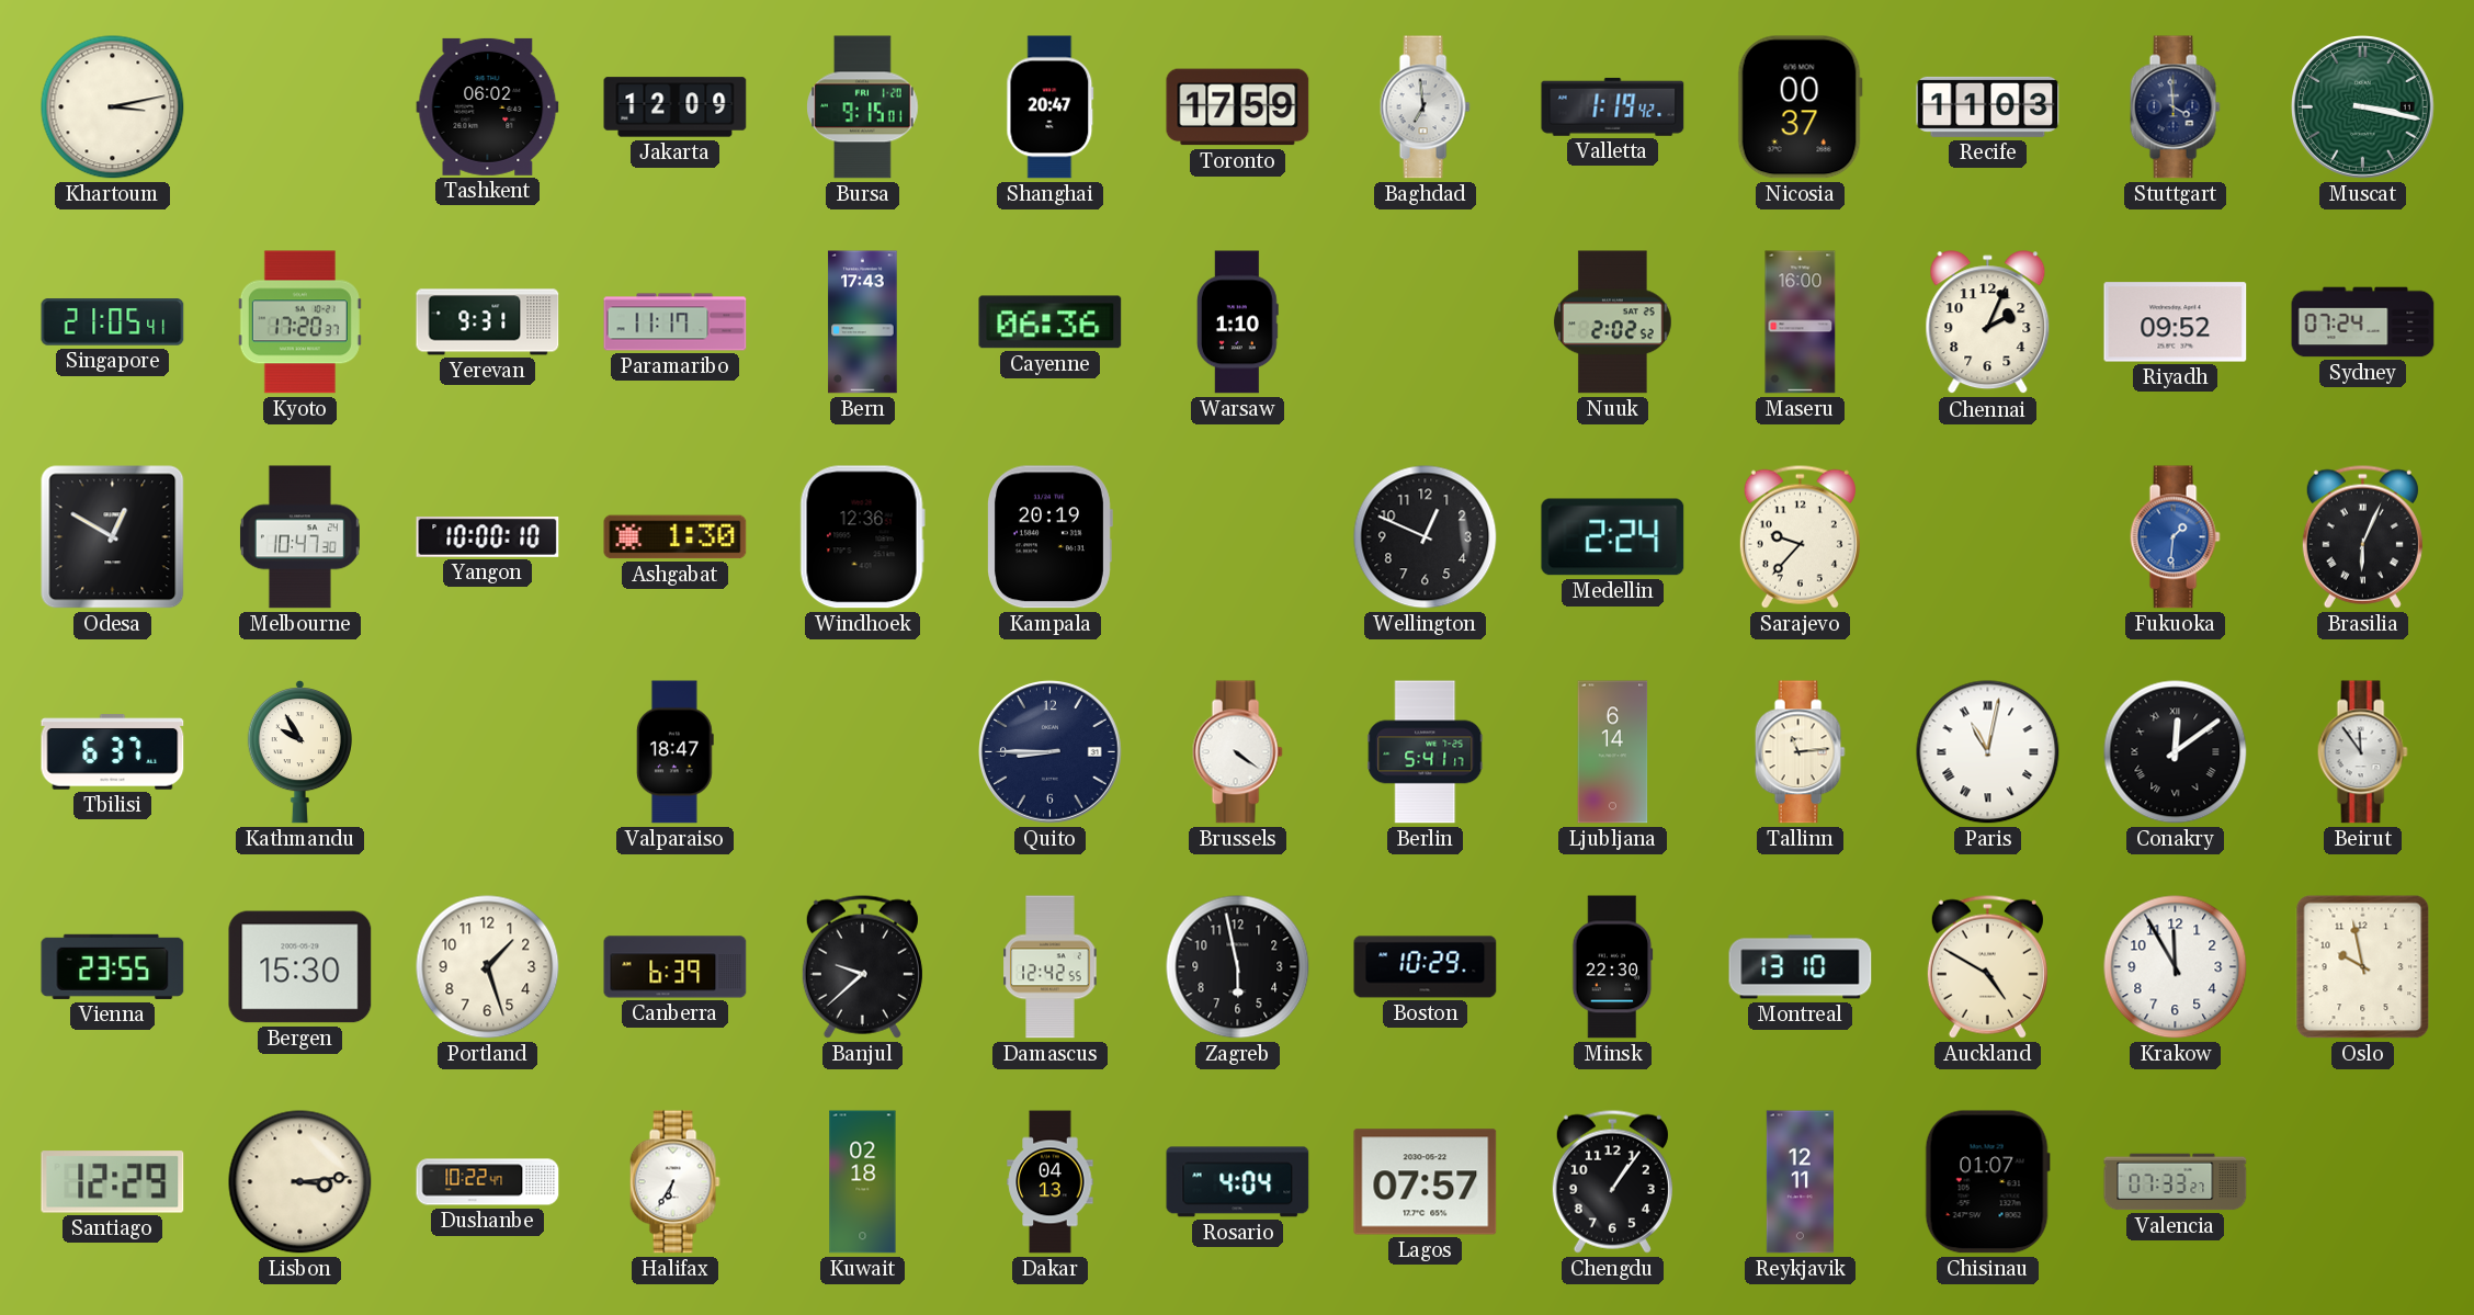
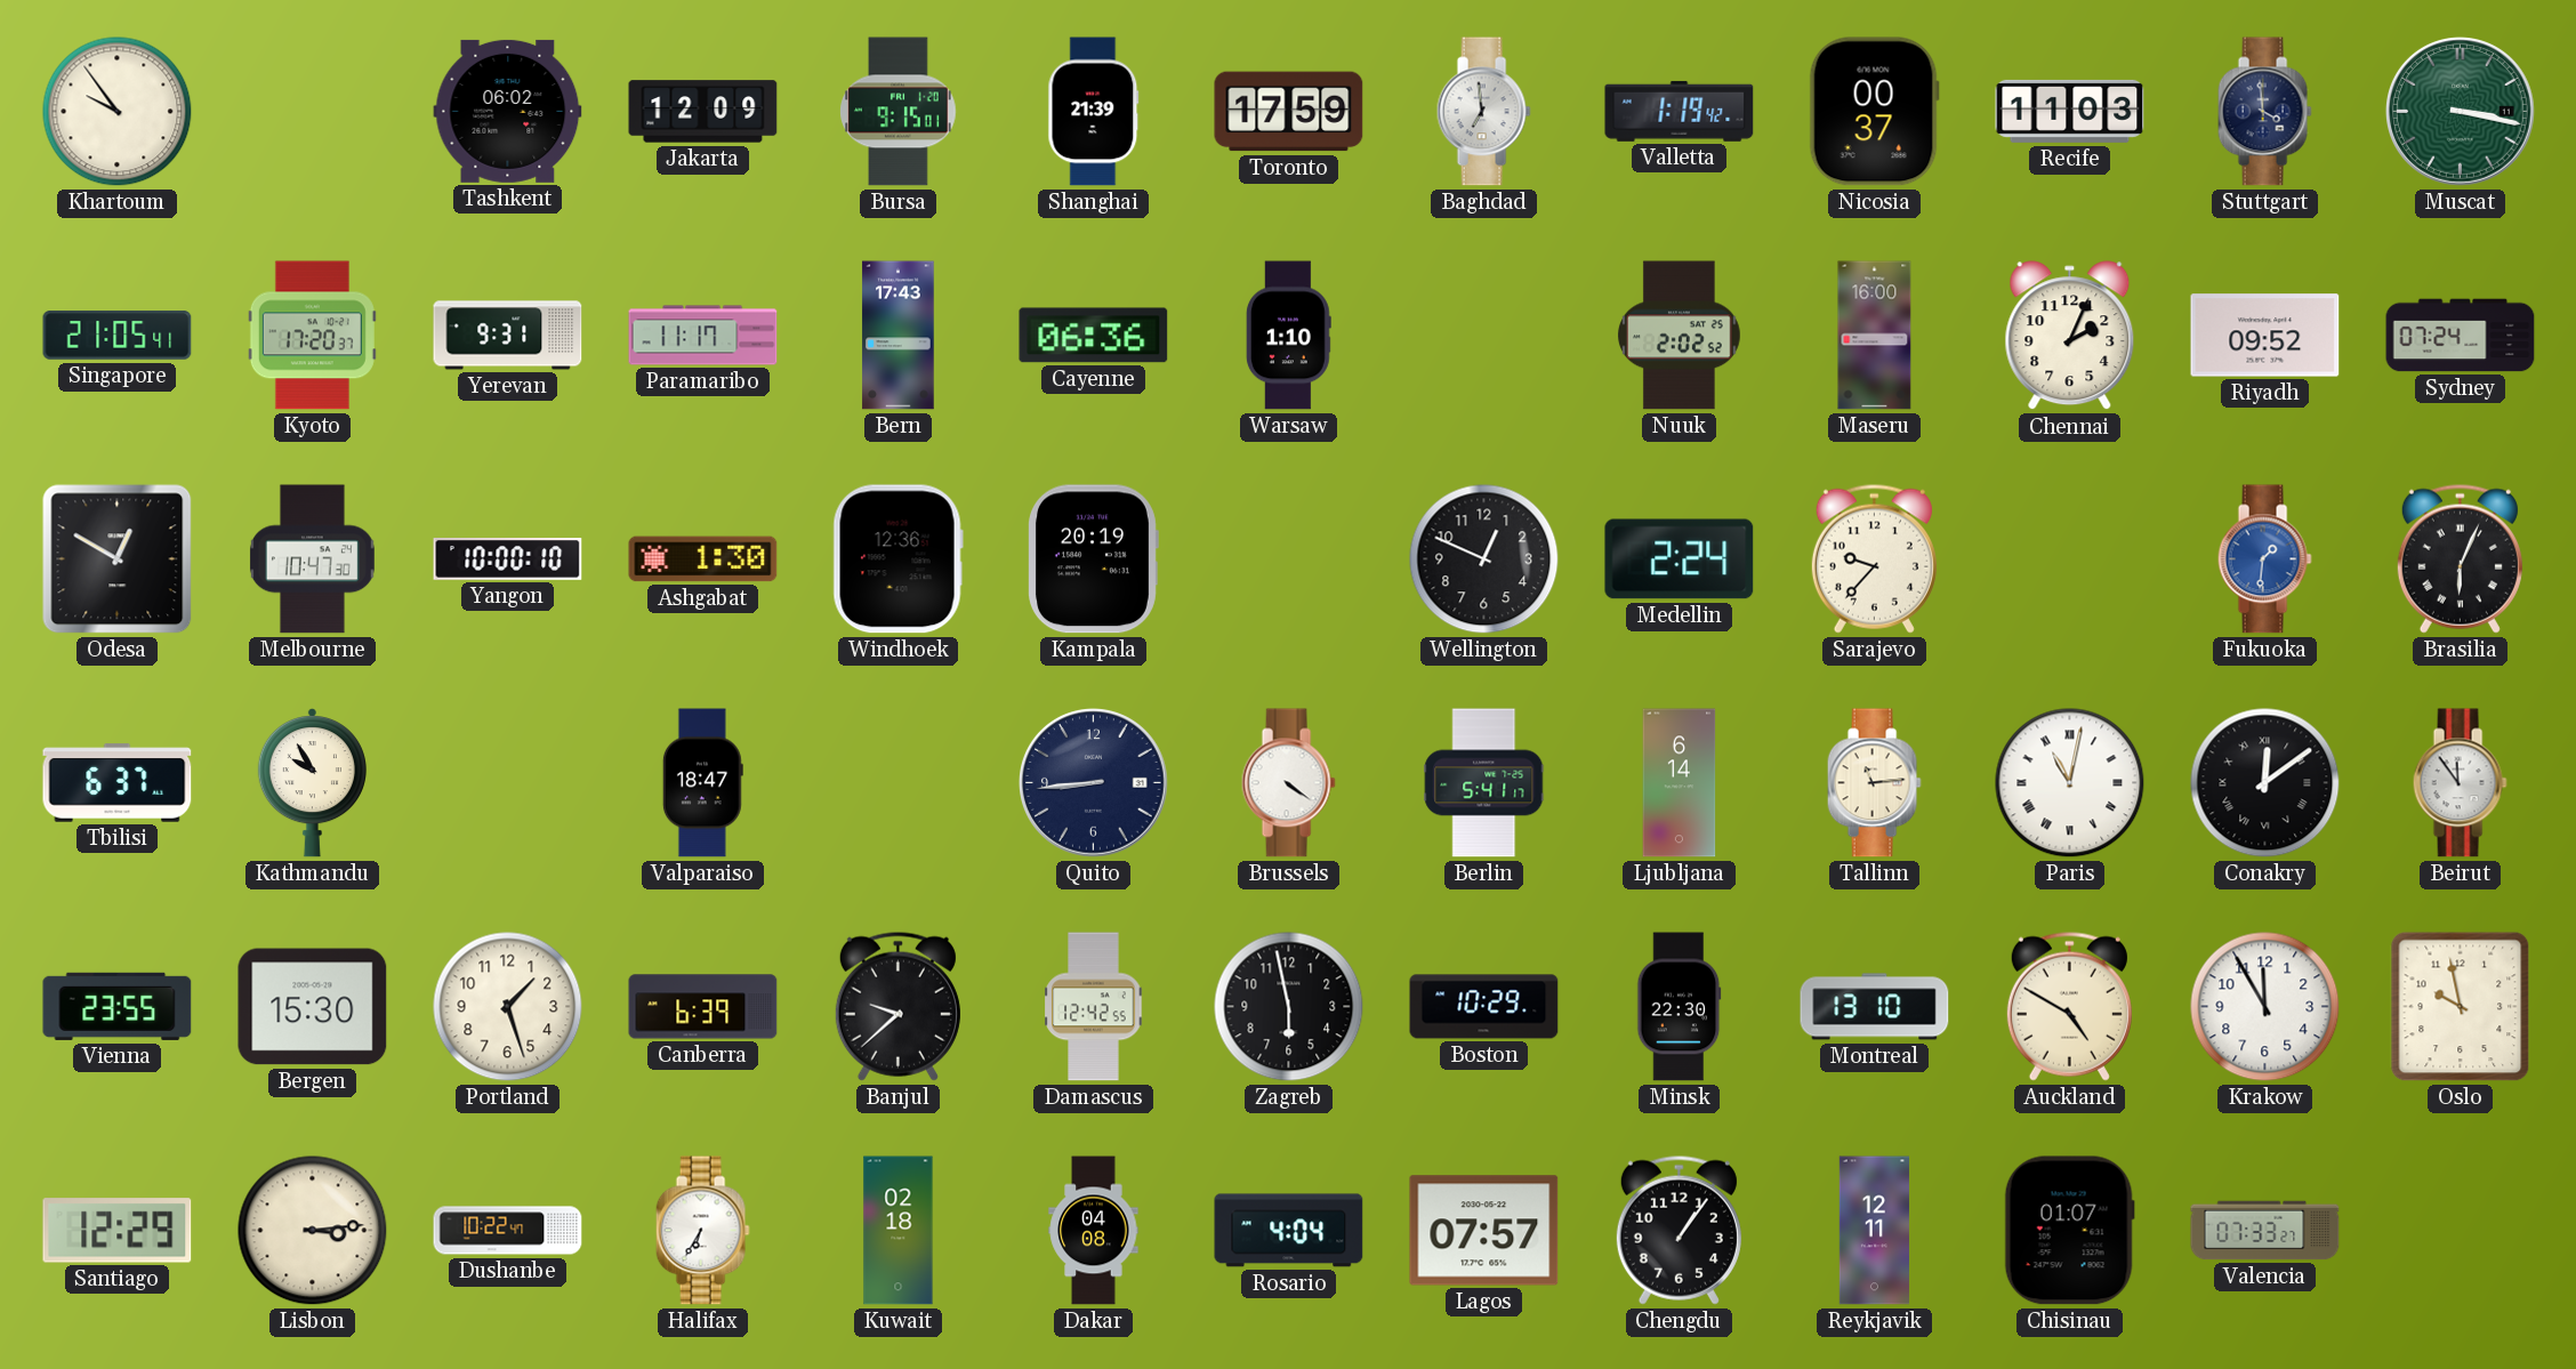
Khartoum: 3:13 -> 9:54 (118, 112)
Shanghai: 20:47 -> 21:39 (1094, 112)
Quito: 8:45 -> 8:44 (1094, 783)
Dakar: 04:13 -> 04:08 (1094, 1231)
